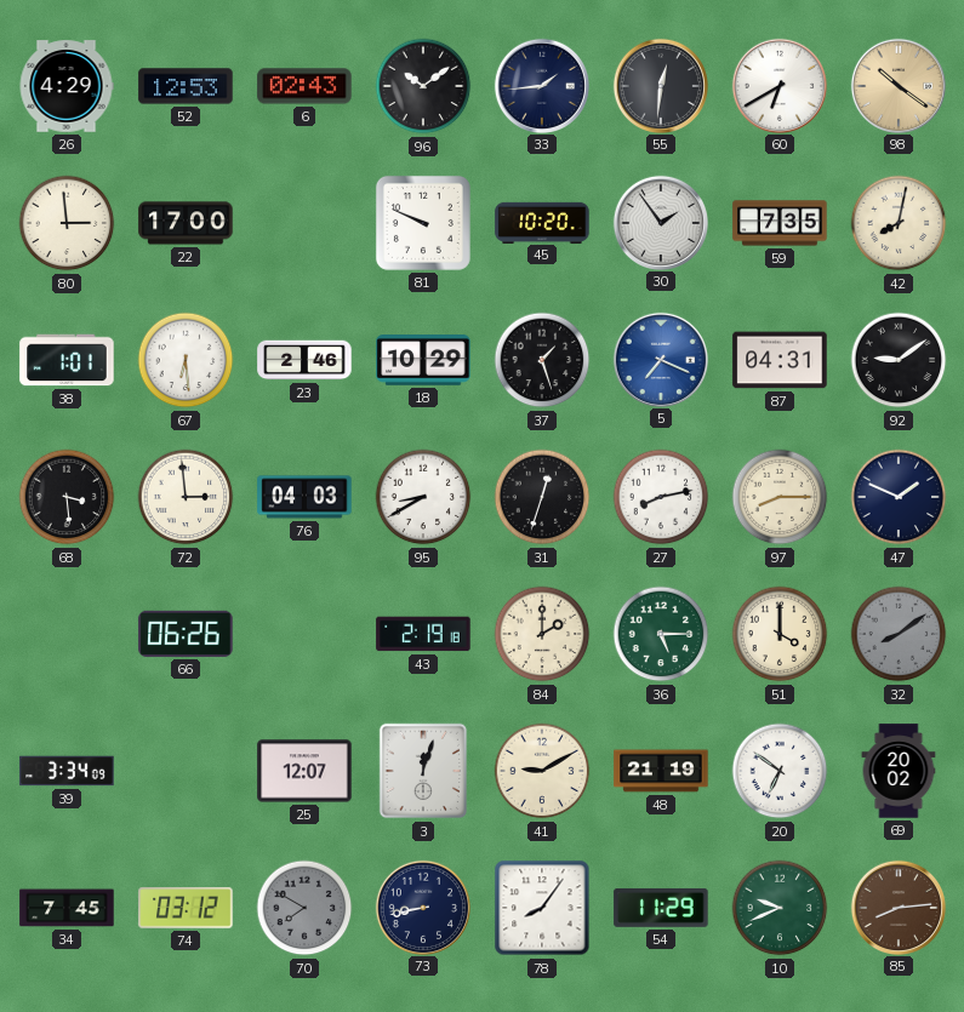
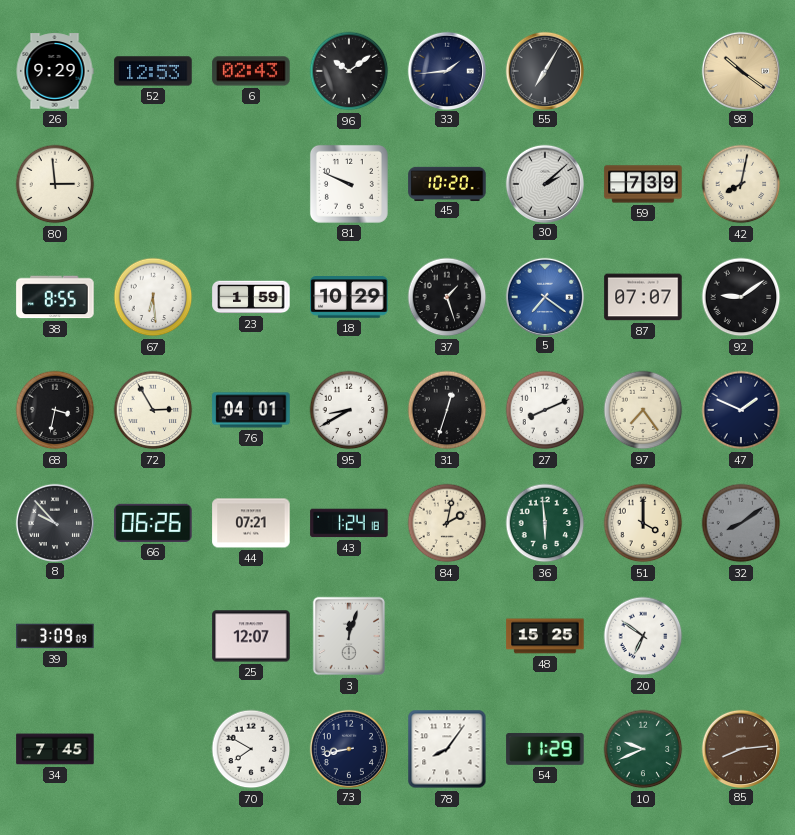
26: 4:29 -> 9:29 (55, 71)
55: 12:31 -> 7:05 (544, 70)
60: 6:40 -> none (778, 85)
22: 17:00 -> none (186, 223)
30: 1:54 -> 2:08 (544, 183)
59: 7:35 -> 7:39 (643, 184)
38: 1:01 -> 8:55 (55, 297)
23: 2:46 -> 1:59 (251, 297)
5: 7:19 -> 7:21 (544, 296)
87: 04:31 -> 07:07 (643, 297)
68: 3:29 -> 3:32 (55, 410)
72: 2:59 -> 2:55 (153, 410)
76: 04:03 -> 04:01 (251, 410)
27: 8:13 -> 8:11 (545, 410)
97: 8:15 -> 7:24 (643, 410)
8: none -> 9:53 (54, 522)
44: none -> 07:21 (251, 523)
43: 2:19 -> 1:24 (349, 523)
84: 2:00 -> 2:02 (447, 523)
36: 5:15 -> 5:59 (545, 523)
39: 3:34 -> 3:09 (55, 636)
41: 9:10 -> none (542, 771)
48: 21:19 -> 15:25 (545, 636)
69: 20:02 -> none (899, 771)
74: 03:12 -> none (186, 908)
70 dial: grey -> white (251, 749)
